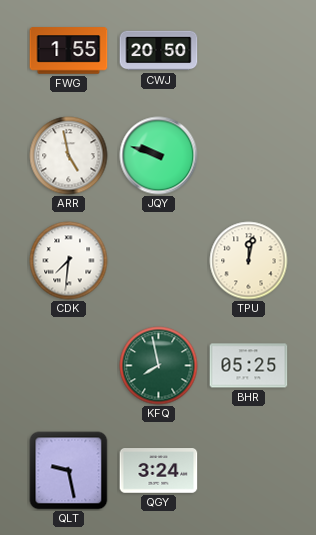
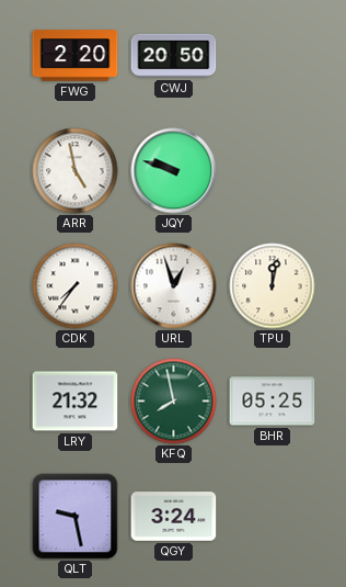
FWG: 1:55 -> 2:20 (76, 56)
CDK: 7:31 -> 7:36 (76, 286)
URL: none -> 12:57 (174, 286)
LRY: none -> 21:32 (76, 402)
